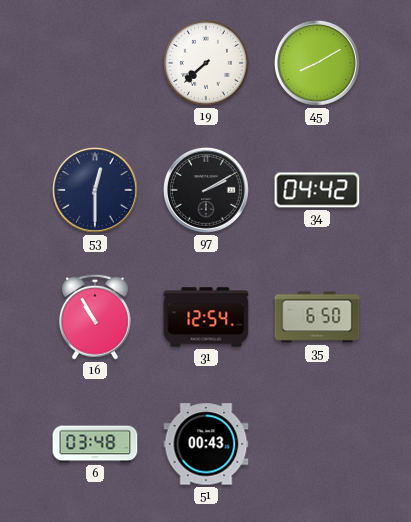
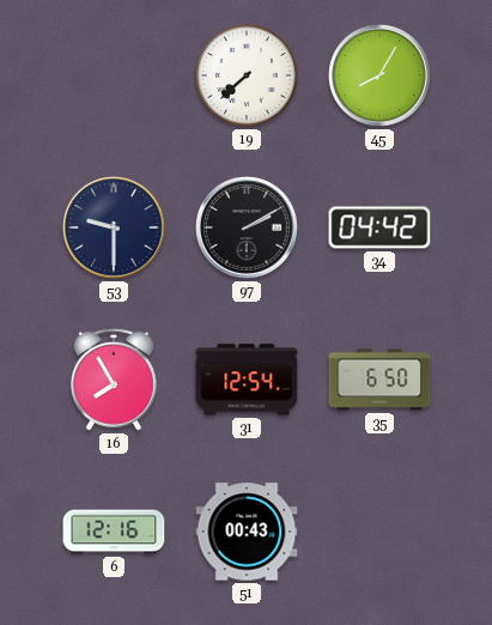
45: 8:10 -> 8:05 (379, 75)
53: 12:30 -> 9:30 (114, 227)
16: 10:55 -> 7:55 (114, 380)
6: 03:48 -> 12:16 (114, 532)
